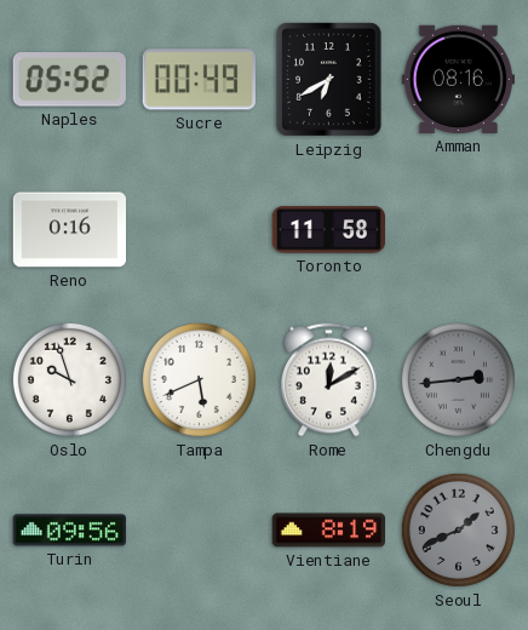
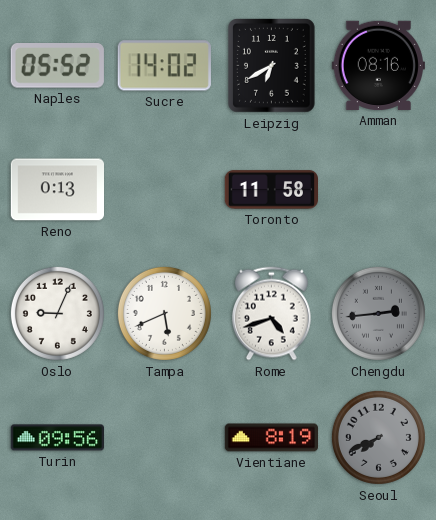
Sucre: 00:49 -> 14:02 (164, 66)
Reno: 0:16 -> 0:13 (57, 190)
Oslo: 9:57 -> 9:04 (57, 313)
Rome: 12:10 -> 4:42 (271, 314)
Seoul: 1:41 -> 7:41 (378, 437)
